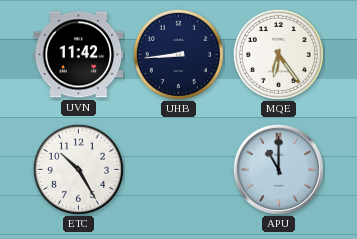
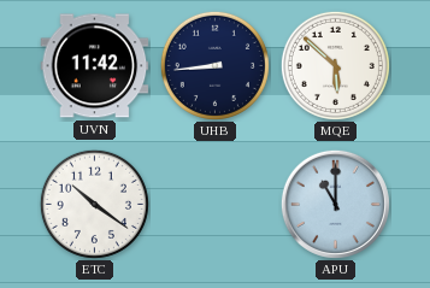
MQE: 6:24 -> 5:52 (335, 65)
ETC: 10:25 -> 10:21 (94, 204)
